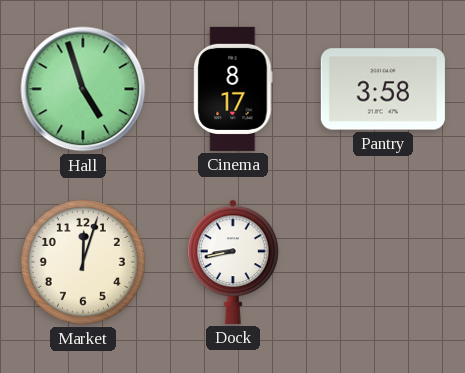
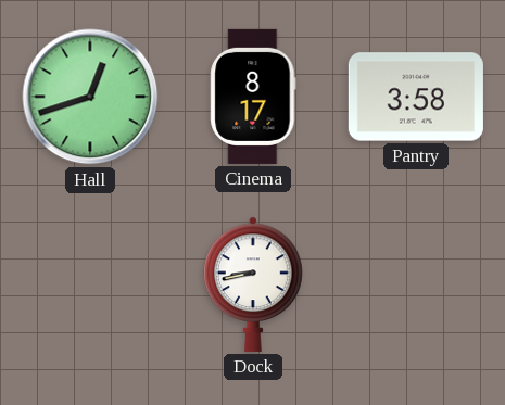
Hall: 4:57 -> 12:42 (90, 97)
Market: 12:03 -> none (83, 262)
